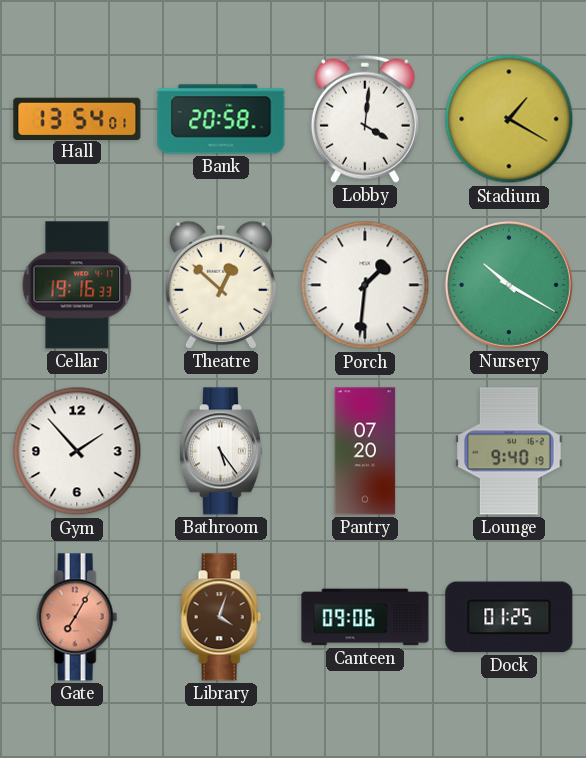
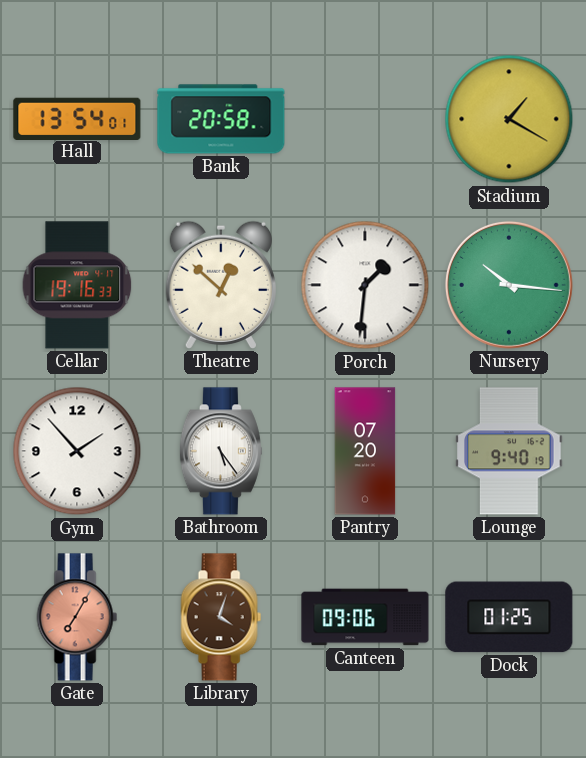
Lobby: 4:01 -> none (365, 119)
Nursery: 10:20 -> 10:16 (509, 285)
